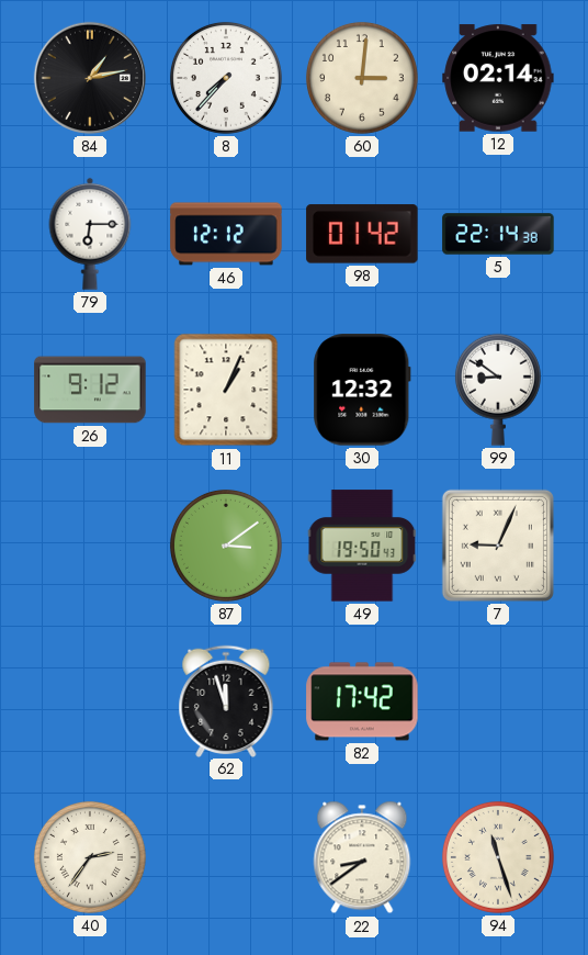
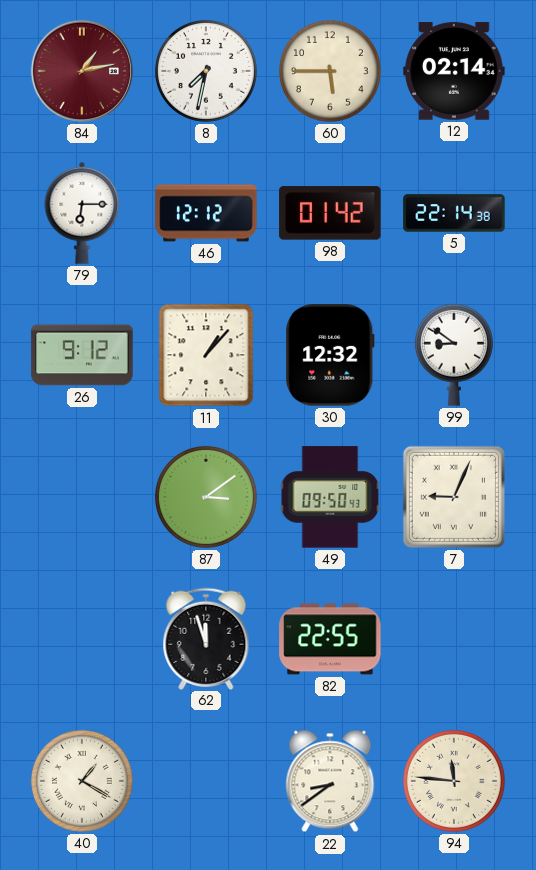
84 dial: black -> burgundy (82, 71)
8: 7:37 -> 7:32 (206, 71)
60: 3:01 -> 5:45 (330, 71)
11: 1:04 -> 1:07 (206, 355)
49: 19:50 -> 09:50 (330, 497)
82: 17:42 -> 22:55 (330, 639)
40: 2:36 -> 1:20 (82, 781)
94: 11:27 -> 11:46 (454, 781)
